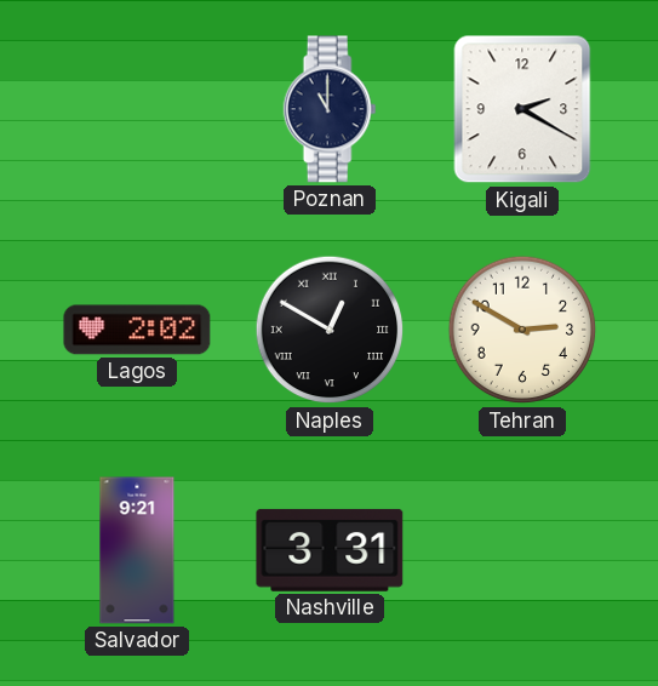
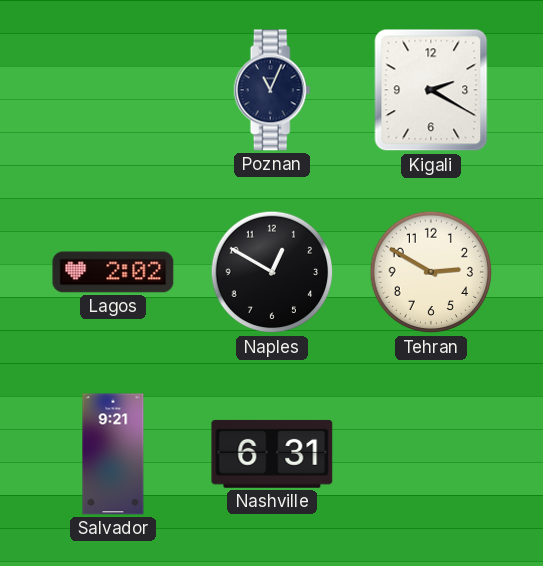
Poznan: 11:00 -> 11:04 (272, 90)
Naples numerals: Roman -> Arabic (272, 272)
Nashville: 3:31 -> 6:31 (272, 454)
